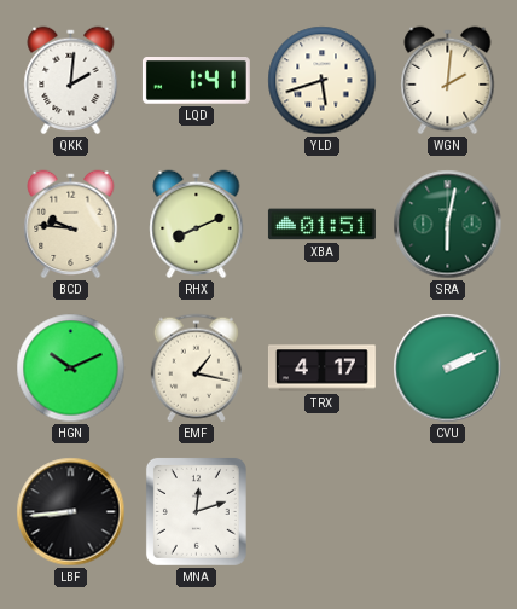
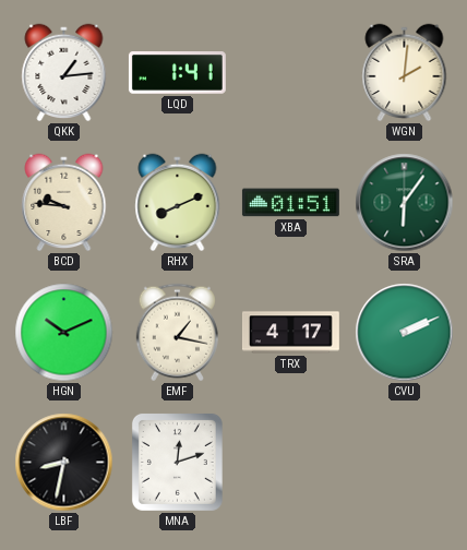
QKK: 2:01 -> 1:14 (64, 73)
YLD: 5:42 -> none (323, 81)
SRA: 6:02 -> 6:06 (405, 203)
LBF: 8:44 -> 8:32 (64, 463)
